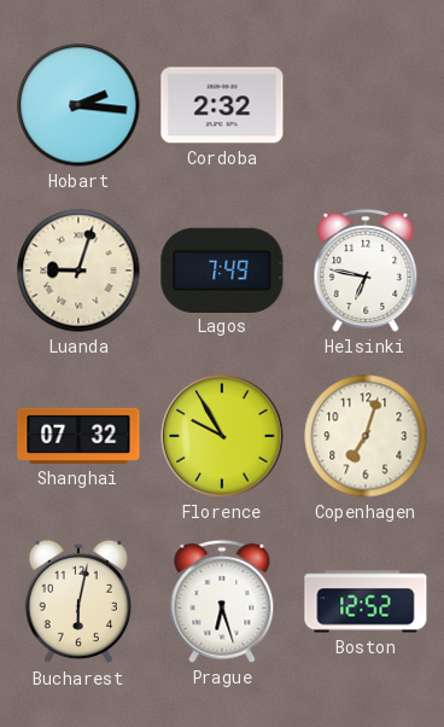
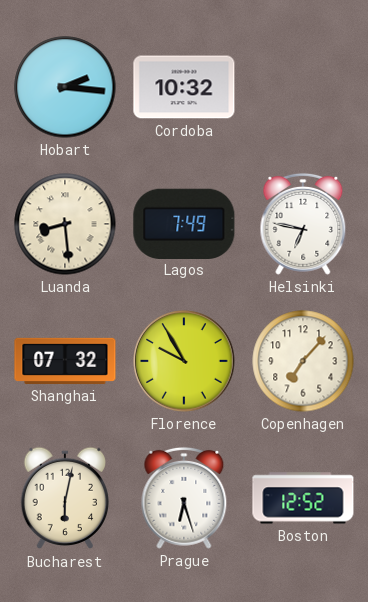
Cordoba: 2:32 -> 10:32 (184, 87)
Luanda: 9:03 -> 8:29 (65, 224)
Copenhagen: 7:03 -> 7:07 (303, 361)
